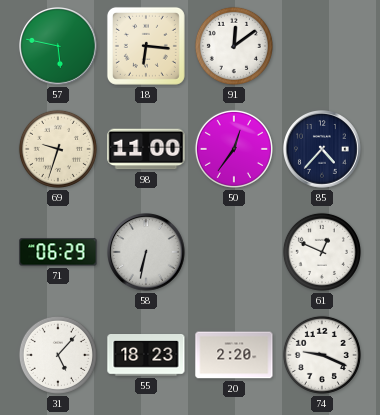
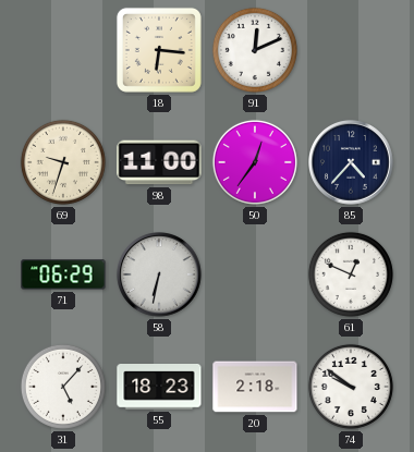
57: 5:47 -> none (58, 46)
91: 12:09 -> 12:11 (255, 50)
20: 2:20 -> 2:18 (255, 387)
74: 9:19 -> 9:51 (351, 387)
